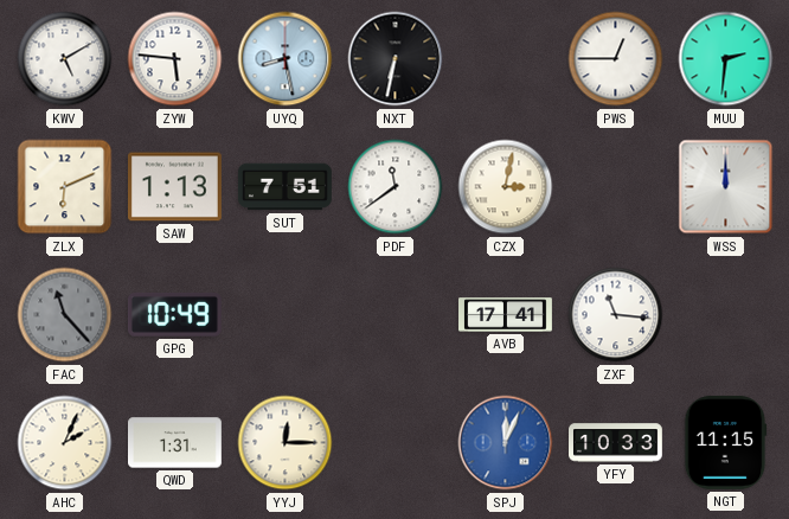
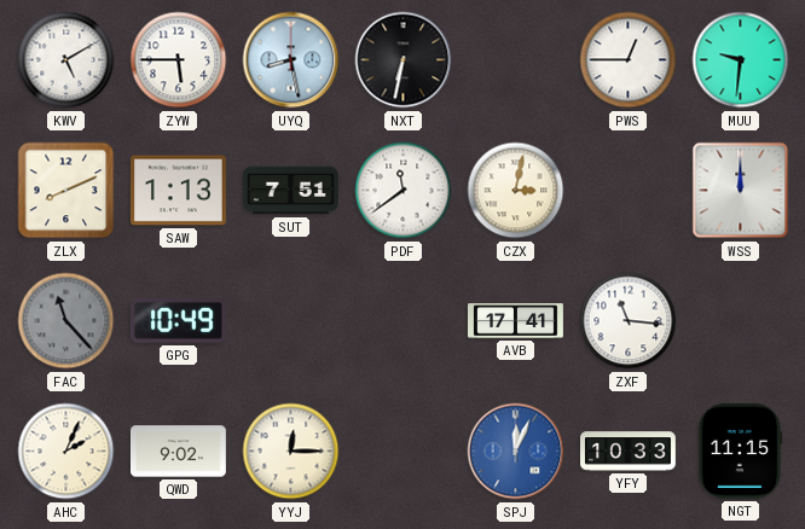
ZYW: 5:46 -> 5:45 (179, 60)
MUU: 2:31 -> 9:31 (741, 60)
ZLX: 6:11 -> 8:11 (66, 191)
QWD: 1:31 -> 9:02 (179, 452)
